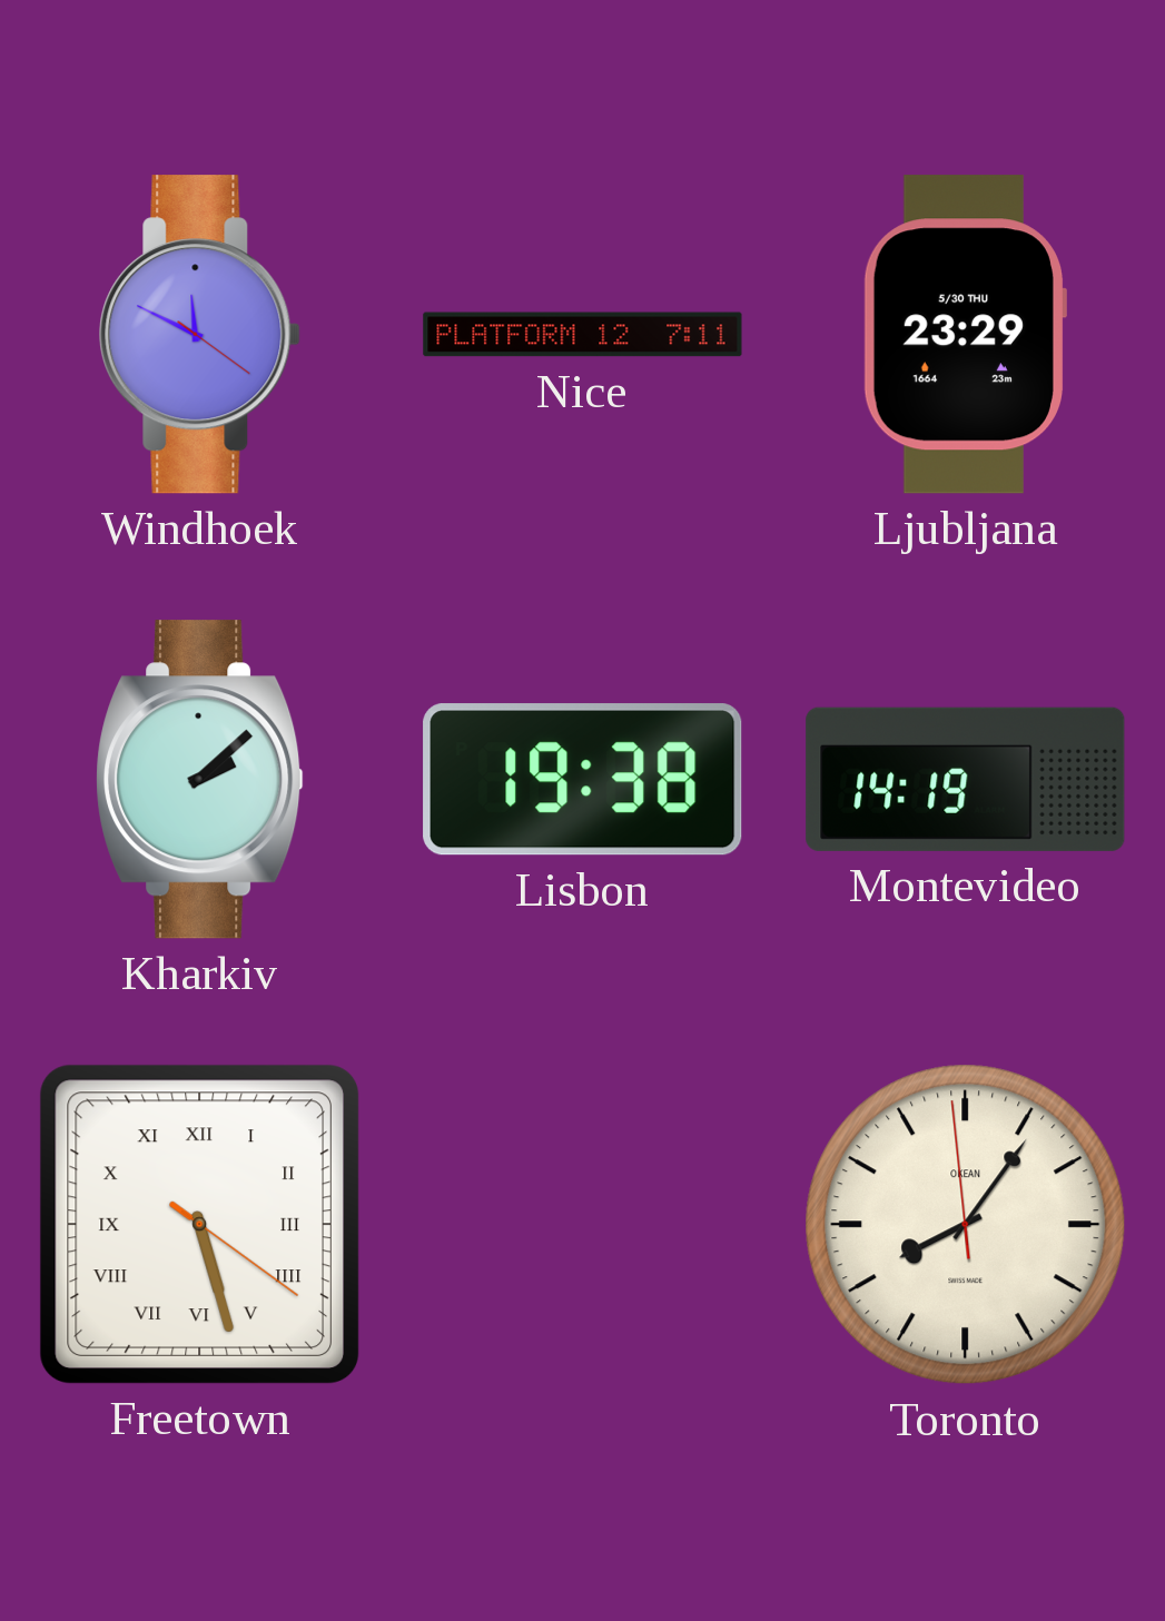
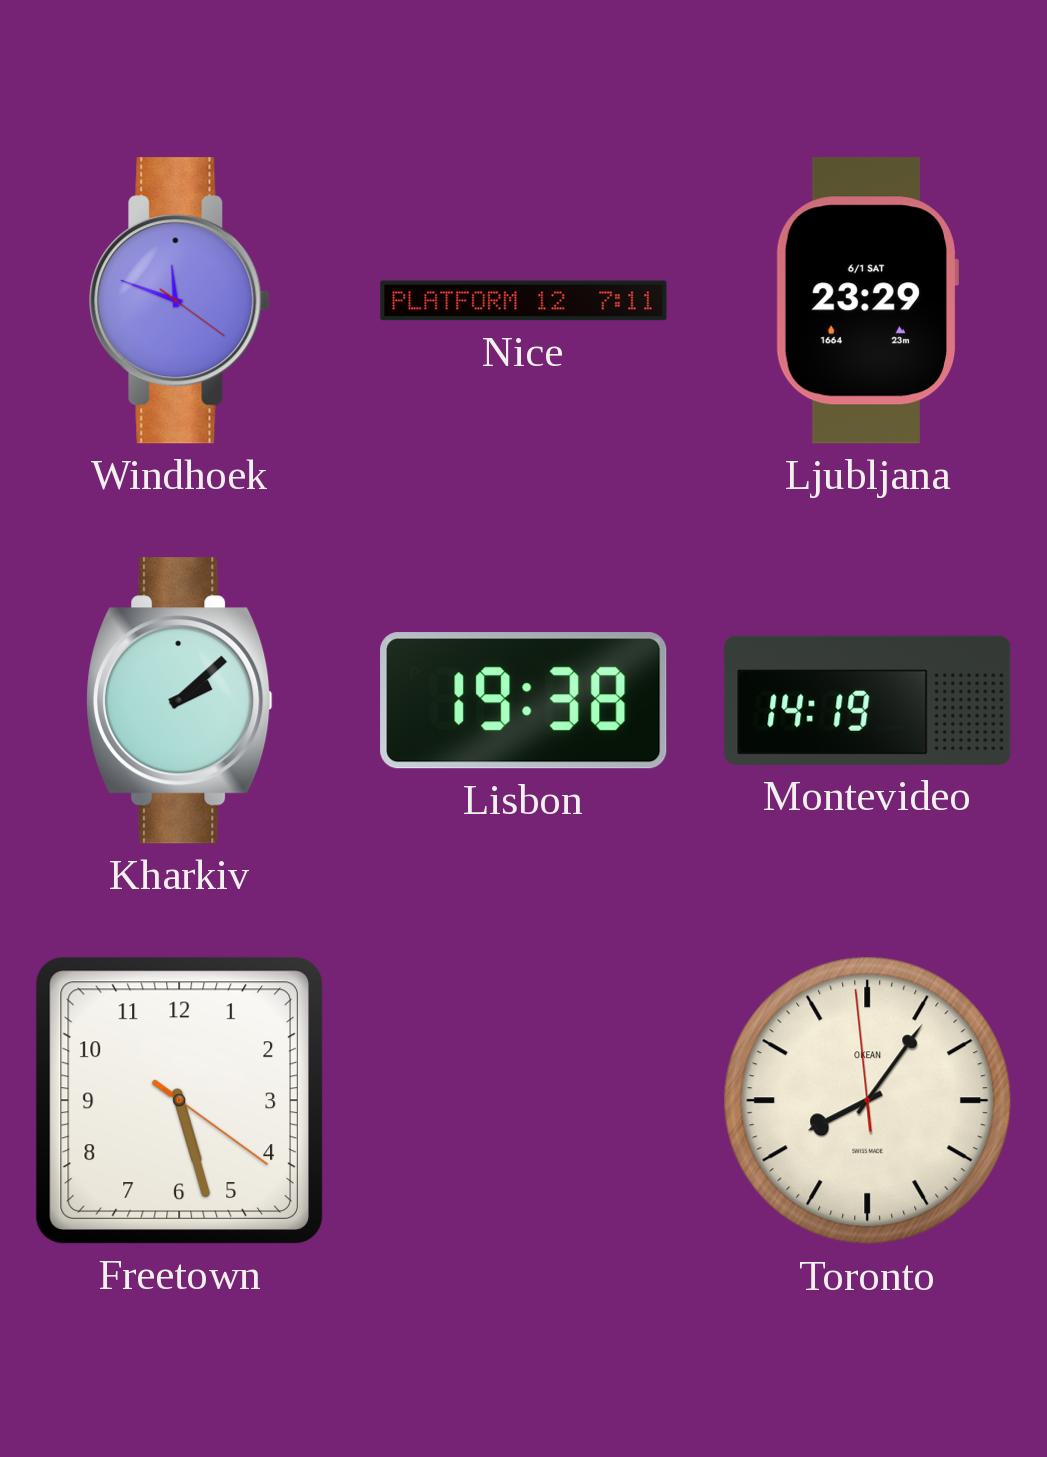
Windhoek: 11:49 -> 11:48 (179, 301)
Ljubljana date: 5/30 THU -> 6/1 SAT (866, 301)
Freetown numerals: Roman -> Arabic (179, 1100)
